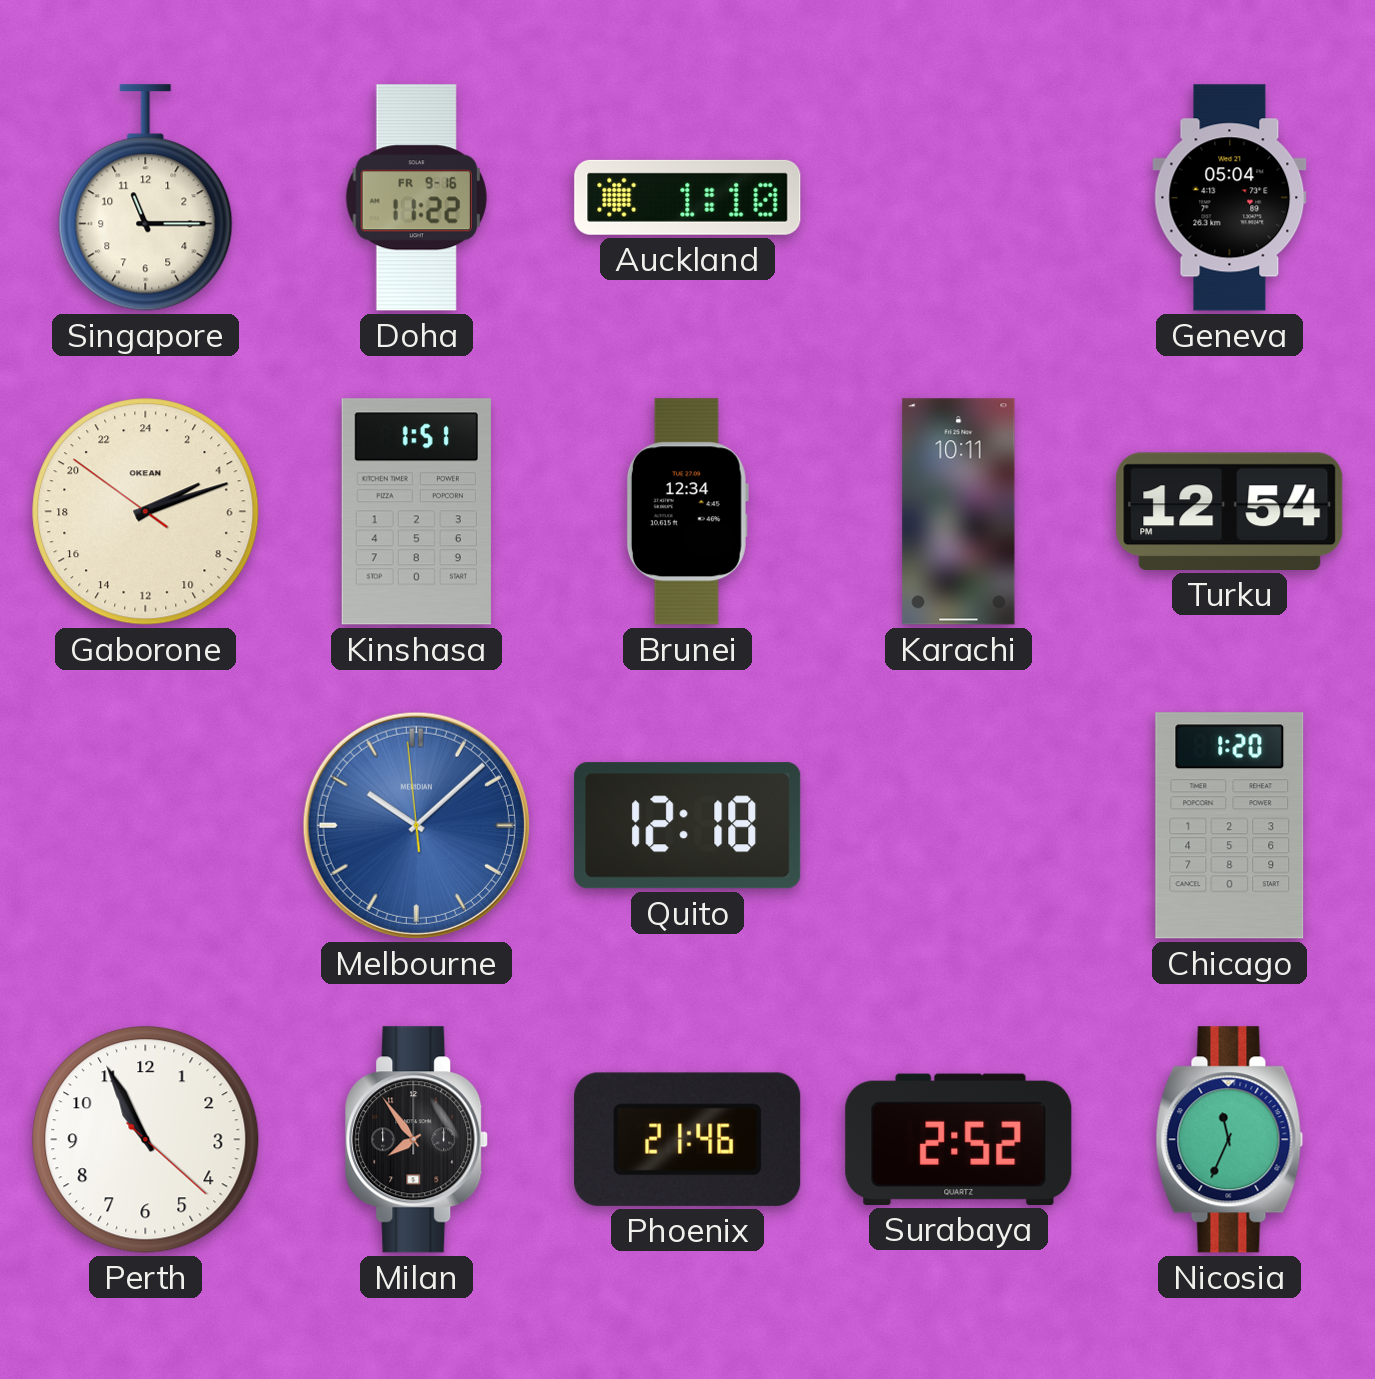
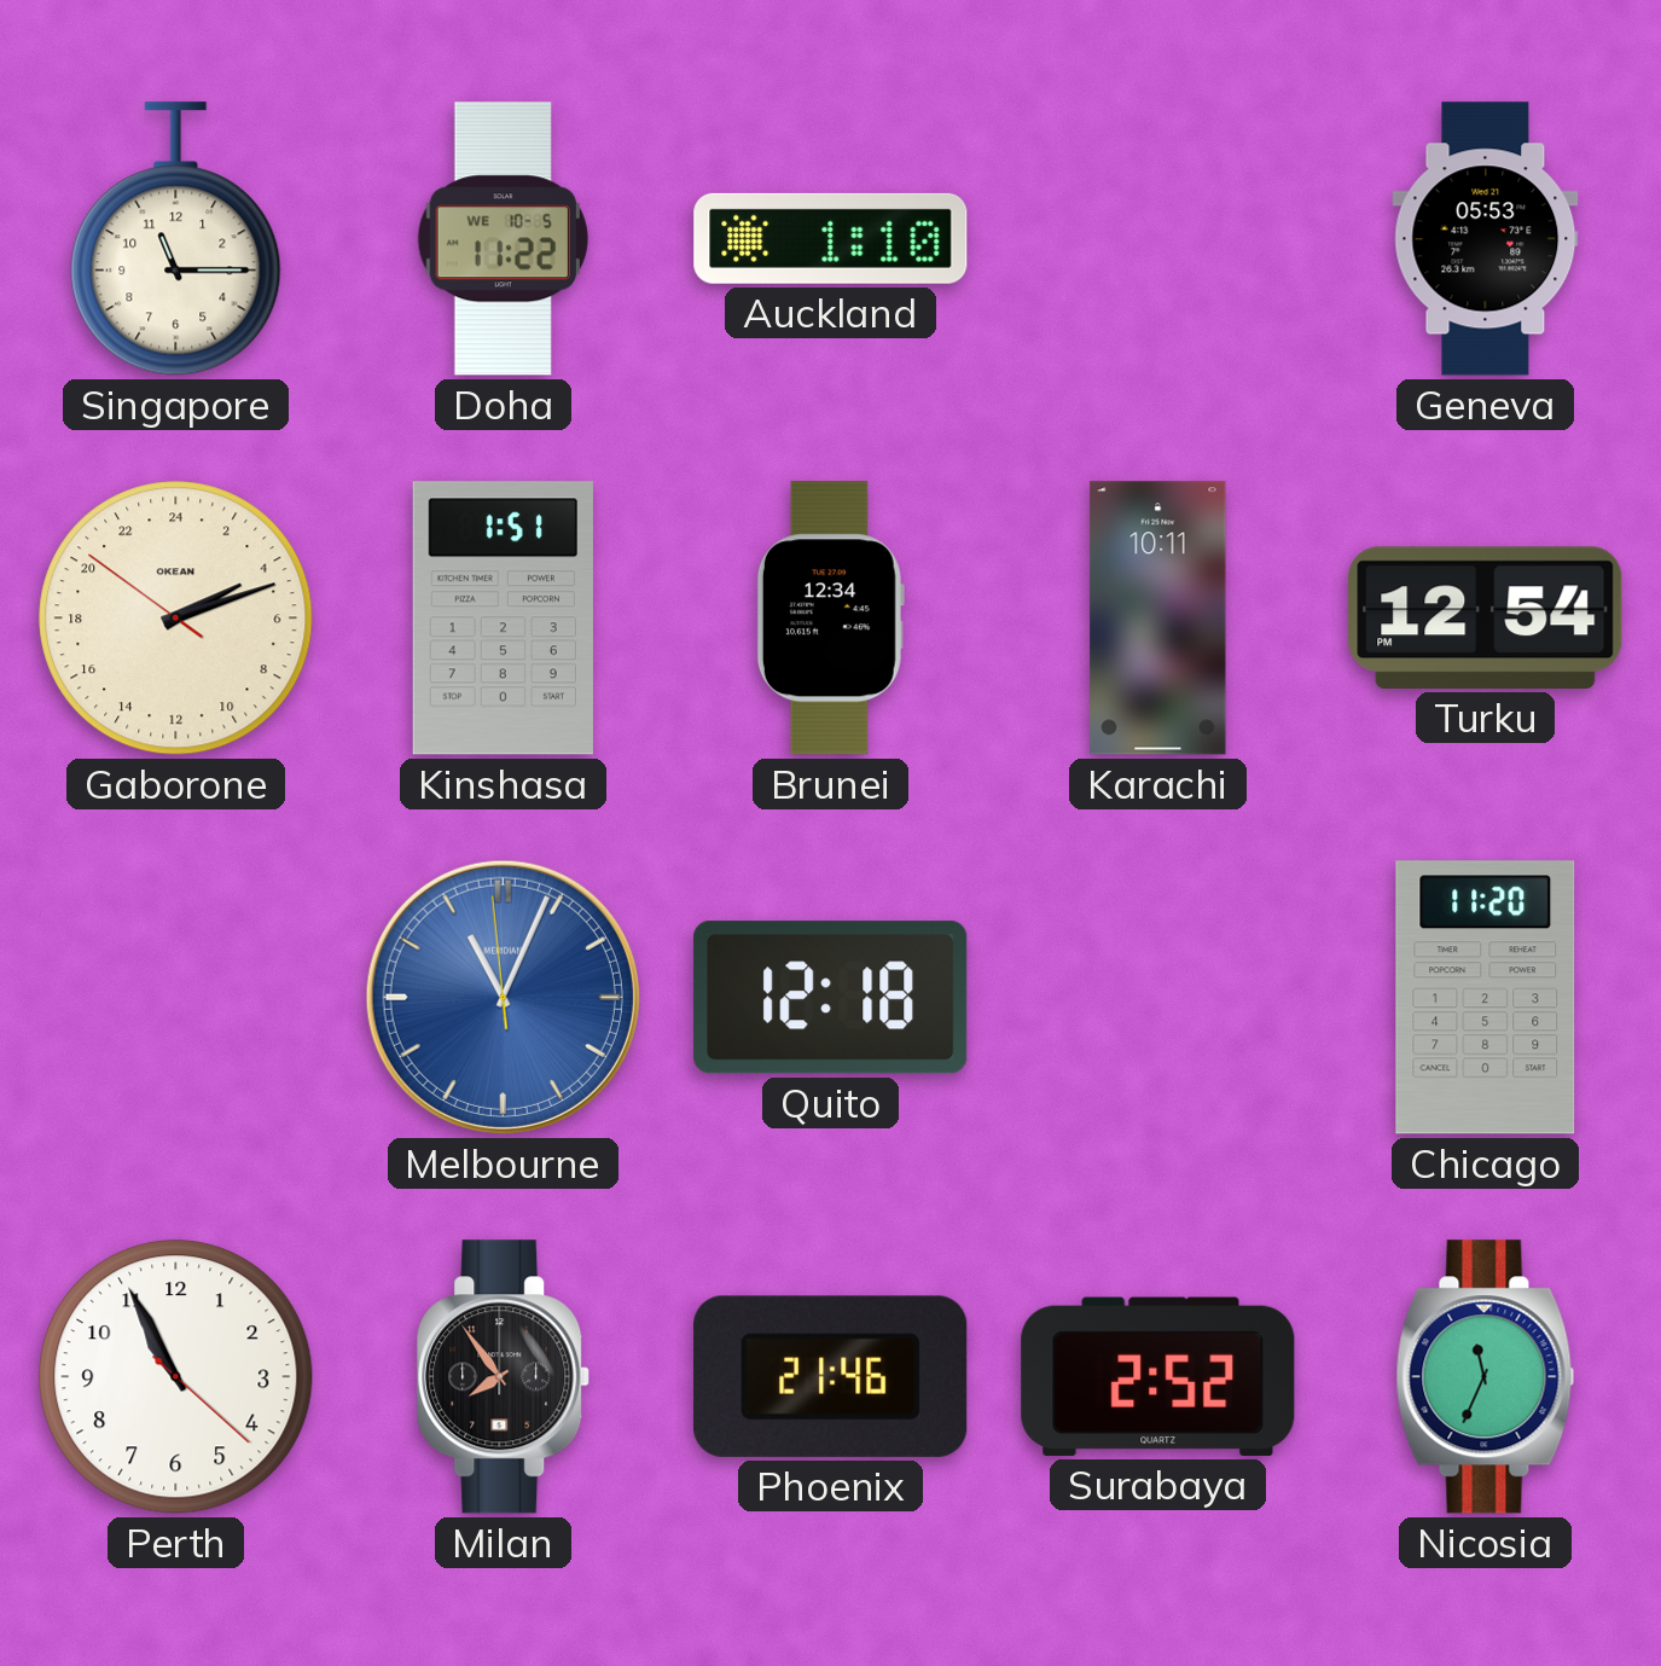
Doha date: FR 9-16 -> WE 10-5 (503, 239)
Geneva: 05:04 -> 05:53 (1486, 239)
Melbourne: 10:07 -> 11:03 (503, 997)
Chicago: 1:20 -> 11:20 (1486, 998)
